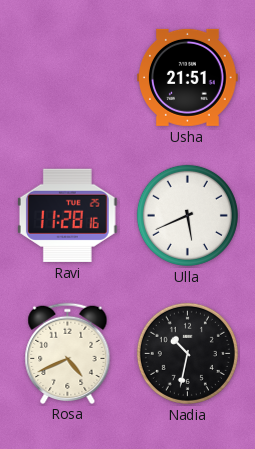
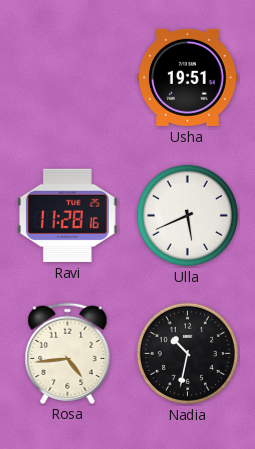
Usha: 21:51 -> 19:51 (188, 77)
Rosa: 4:41 -> 4:44 (68, 353)
